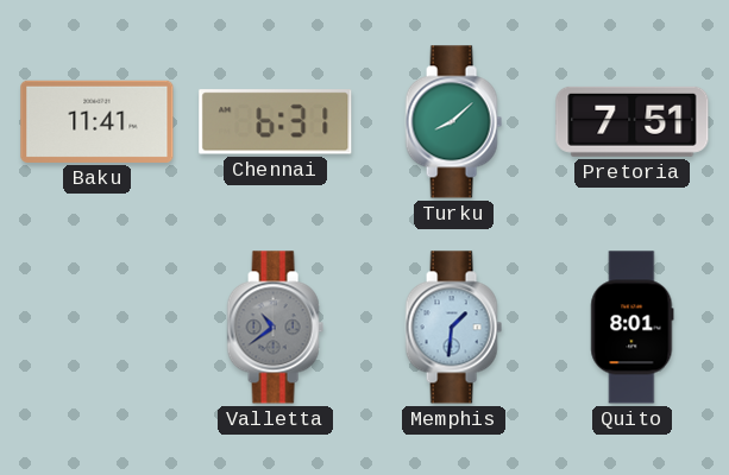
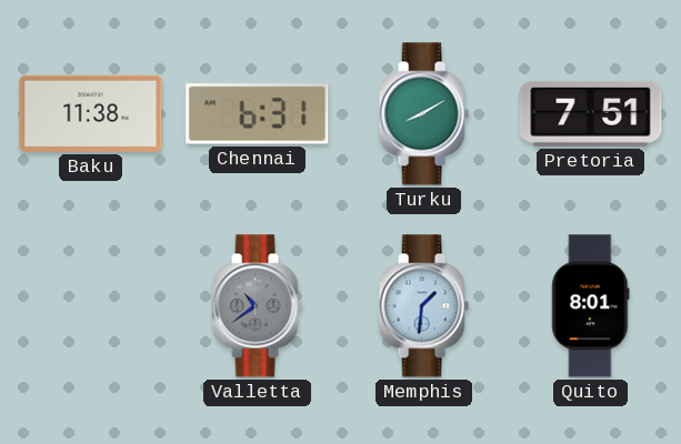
Baku: 11:41 -> 11:38 (91, 113)
Turku: 8:08 -> 8:10 (423, 114)
